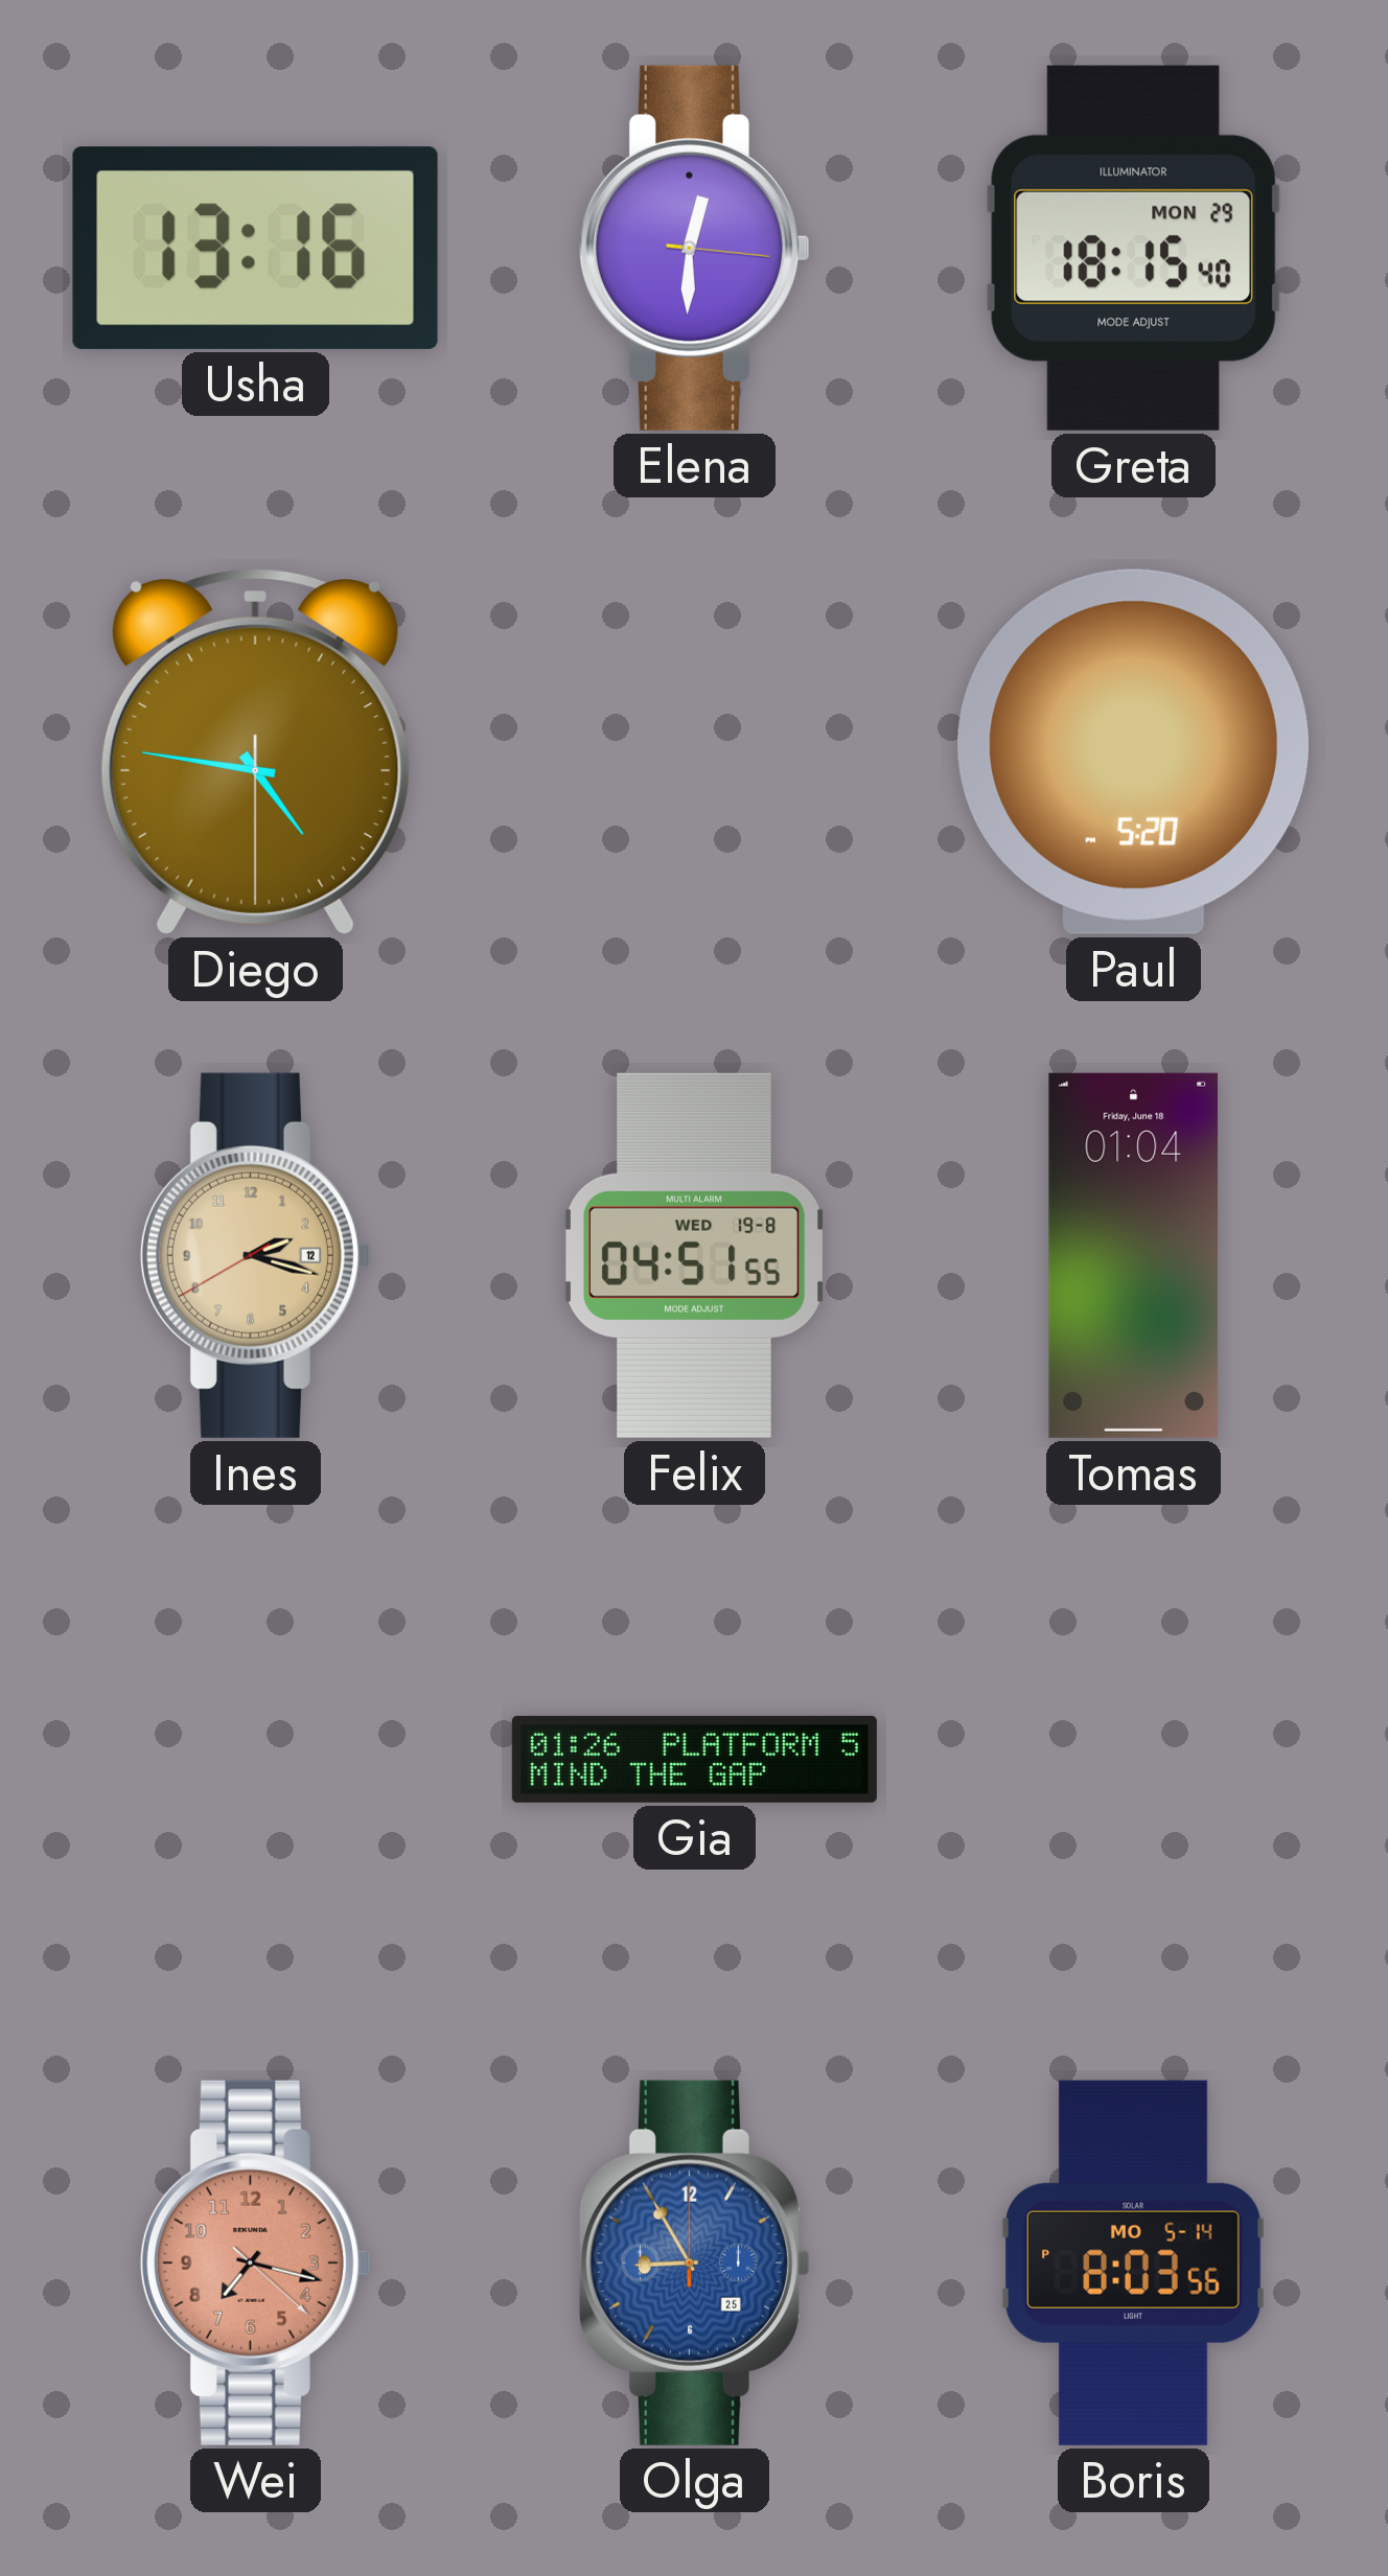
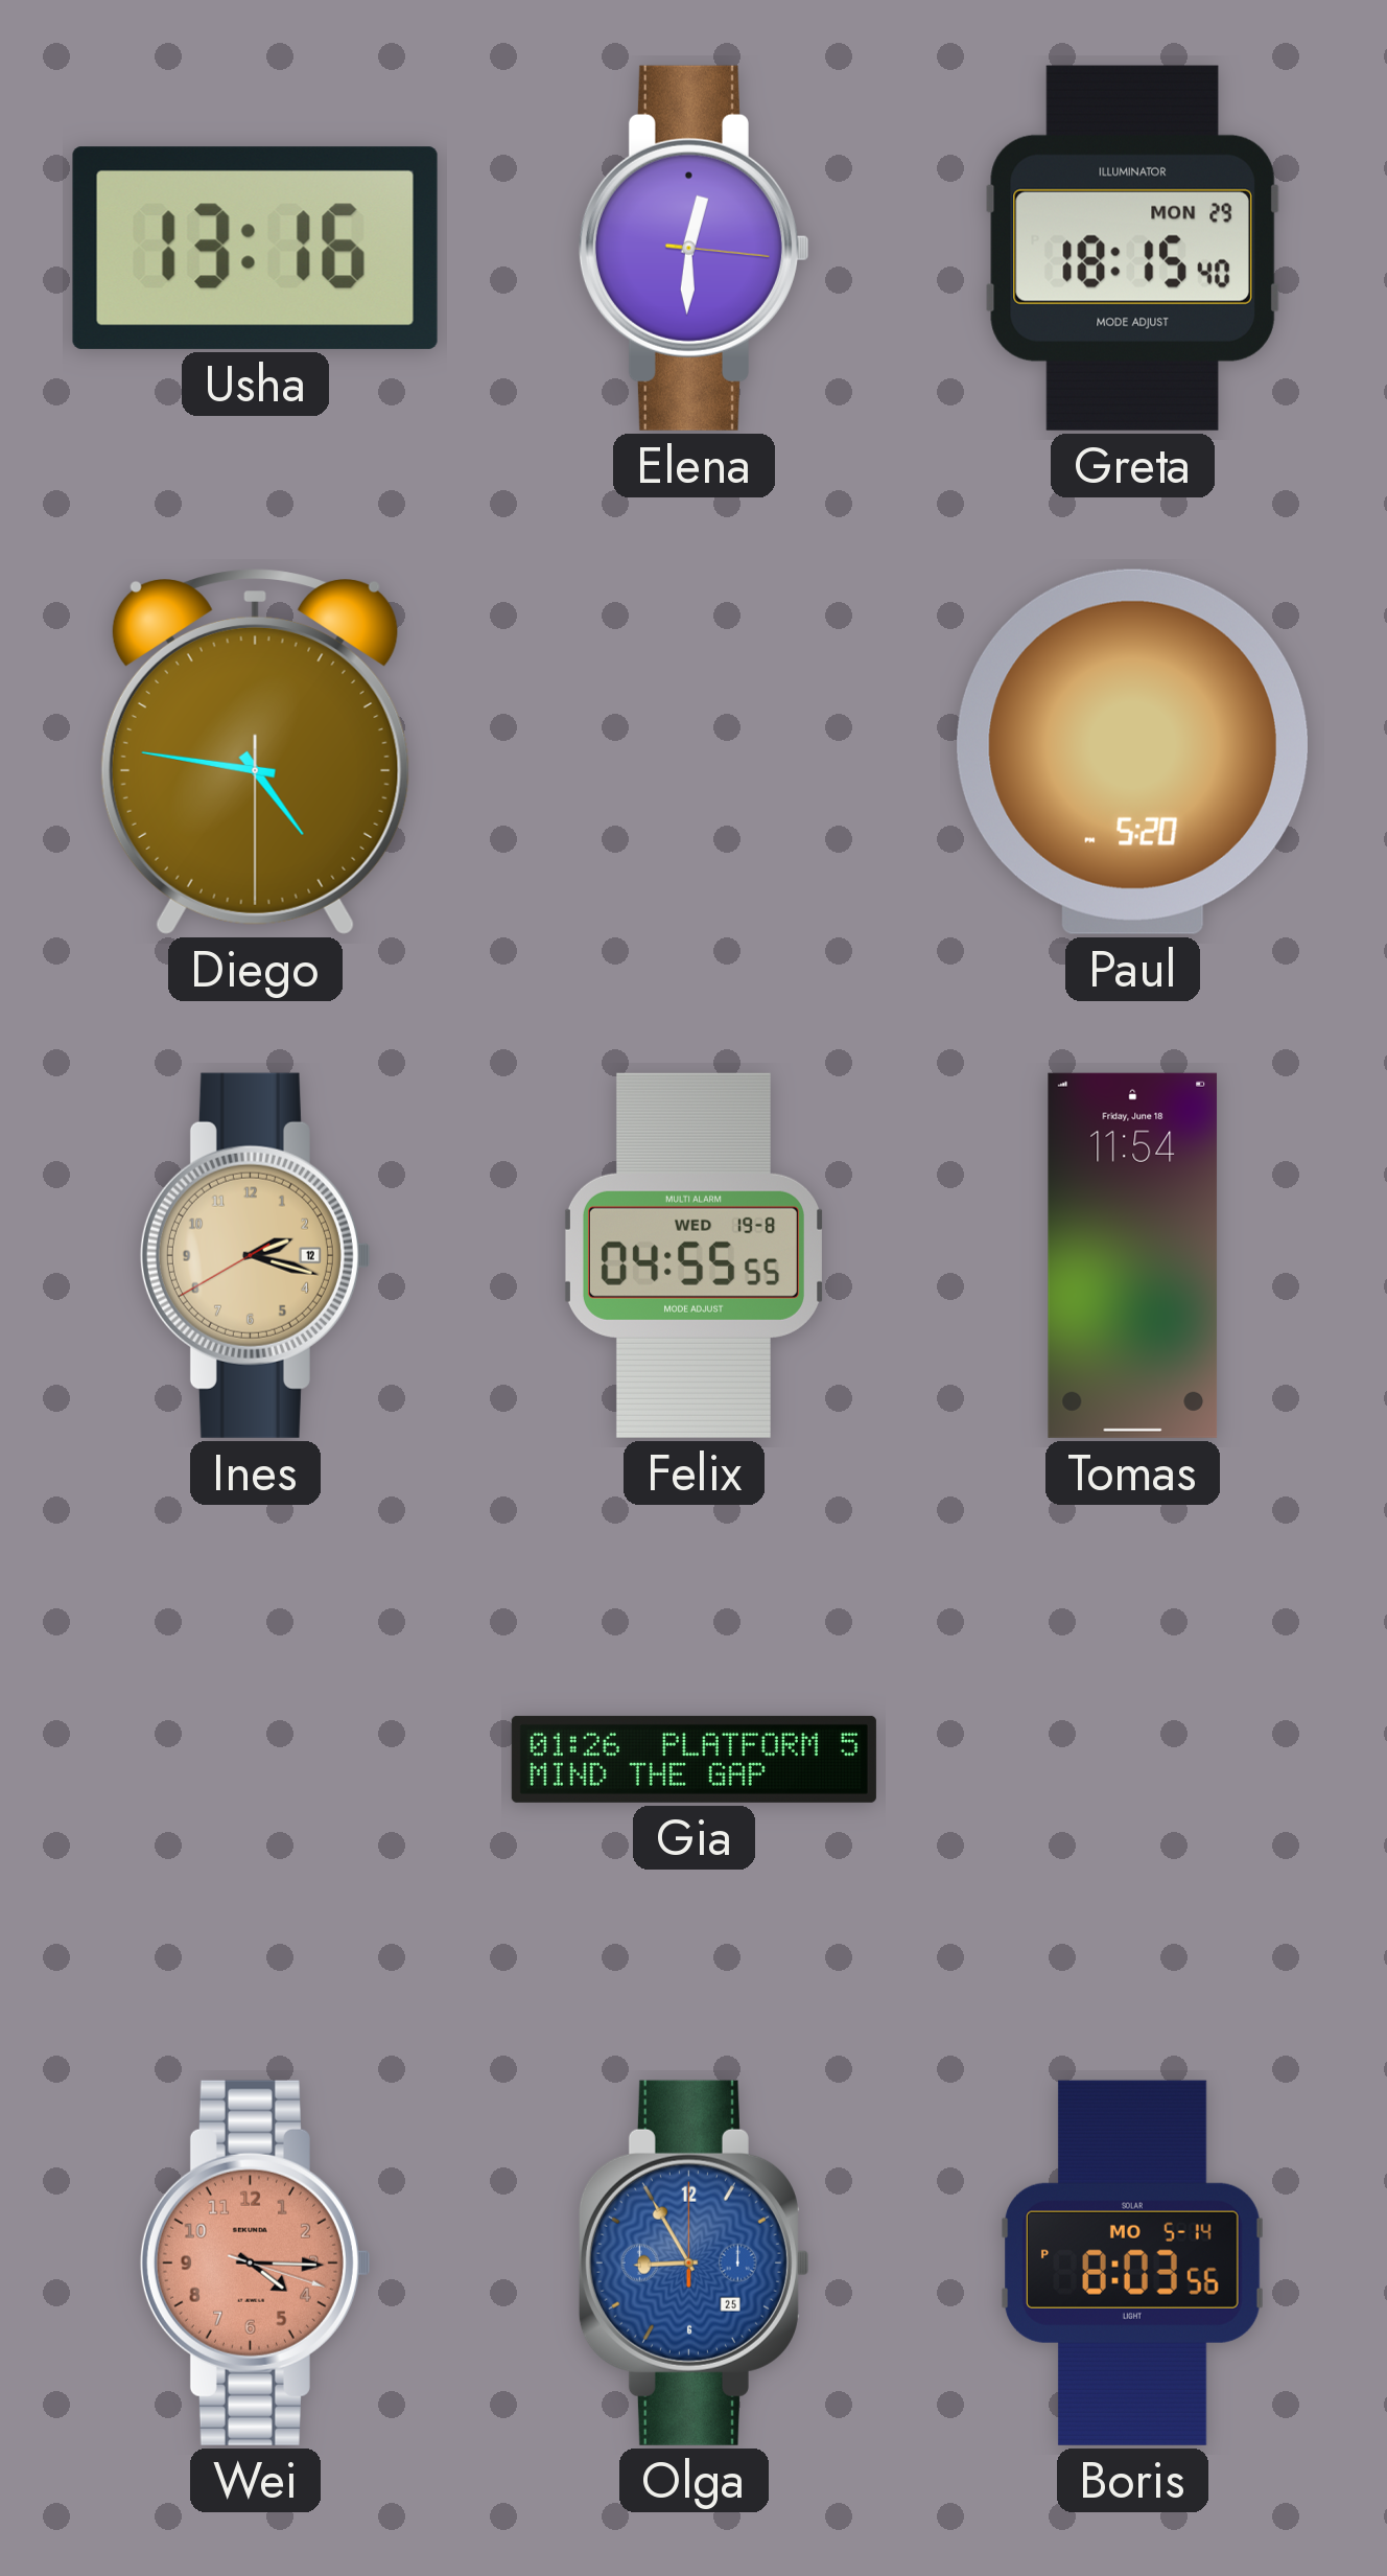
Felix: 04:51 -> 04:55 (693, 1255)
Tomas: 01:04 -> 11:54 (1133, 1255)
Wei: 7:17 -> 4:15 (255, 2262)
